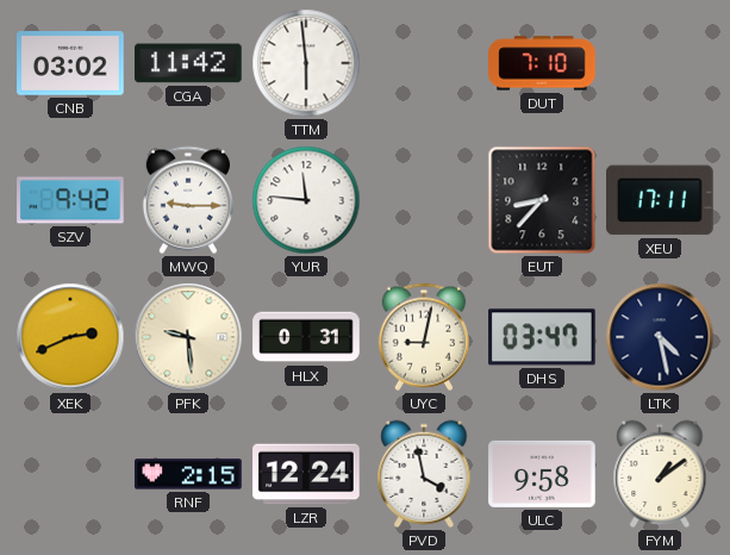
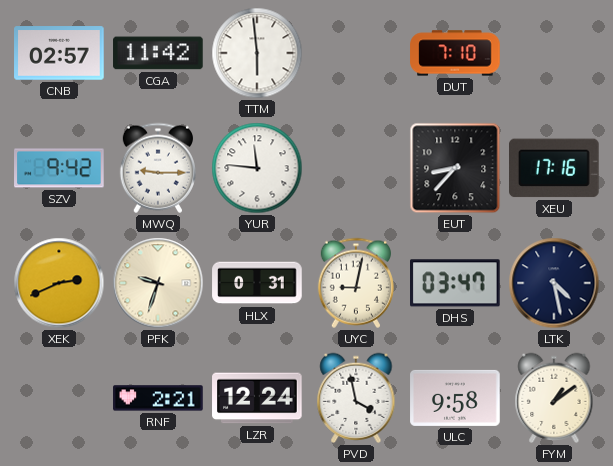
CNB: 03:02 -> 02:57 (59, 53)
XEU: 17:11 -> 17:16 (555, 168)
PFK: 9:29 -> 9:33 (158, 283)
RNF: 2:15 -> 2:21 (158, 398)
